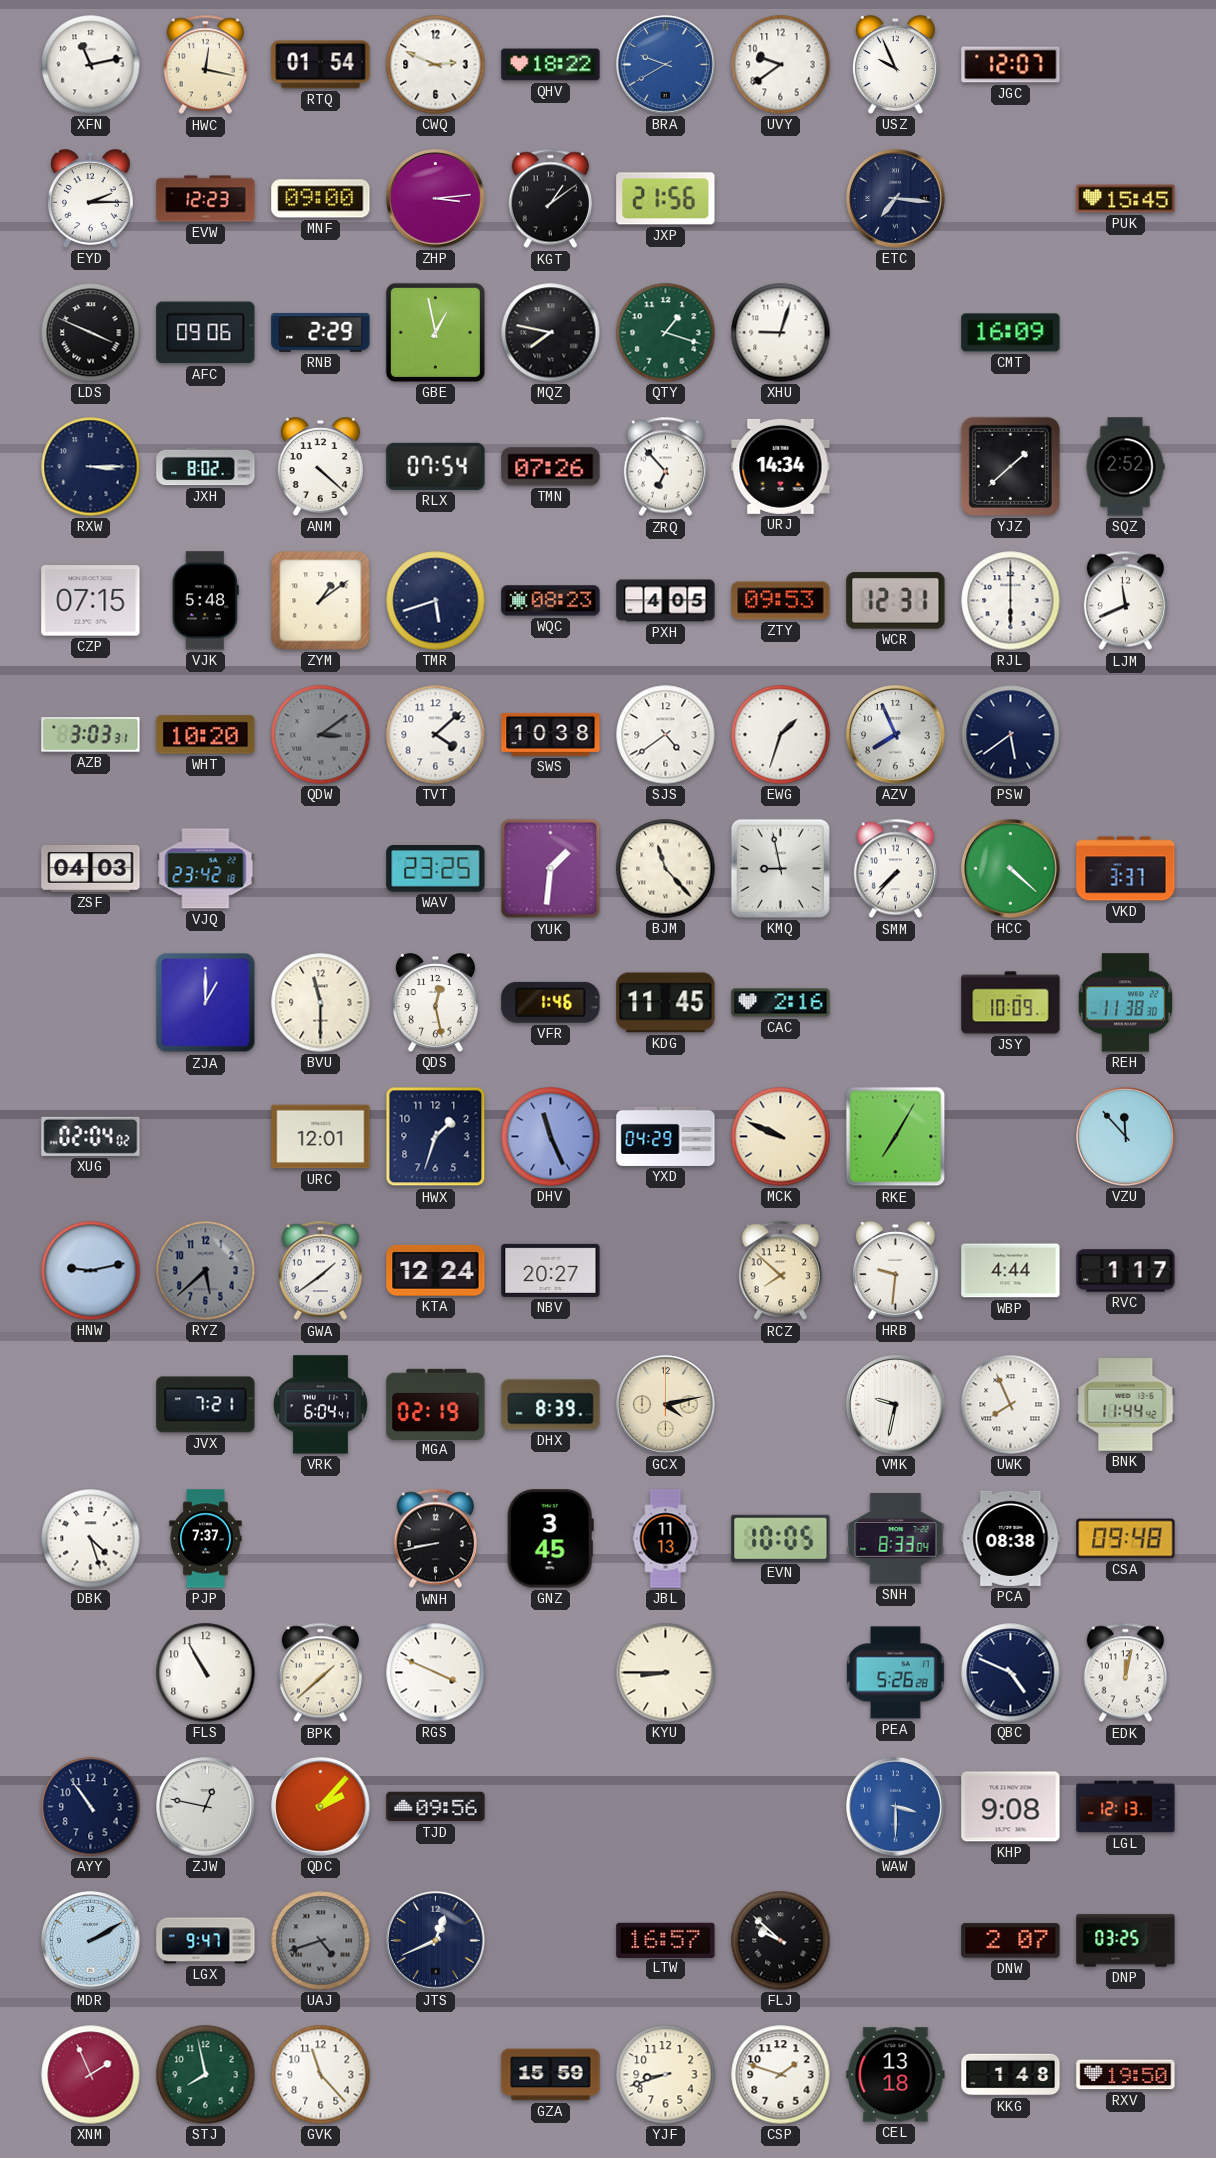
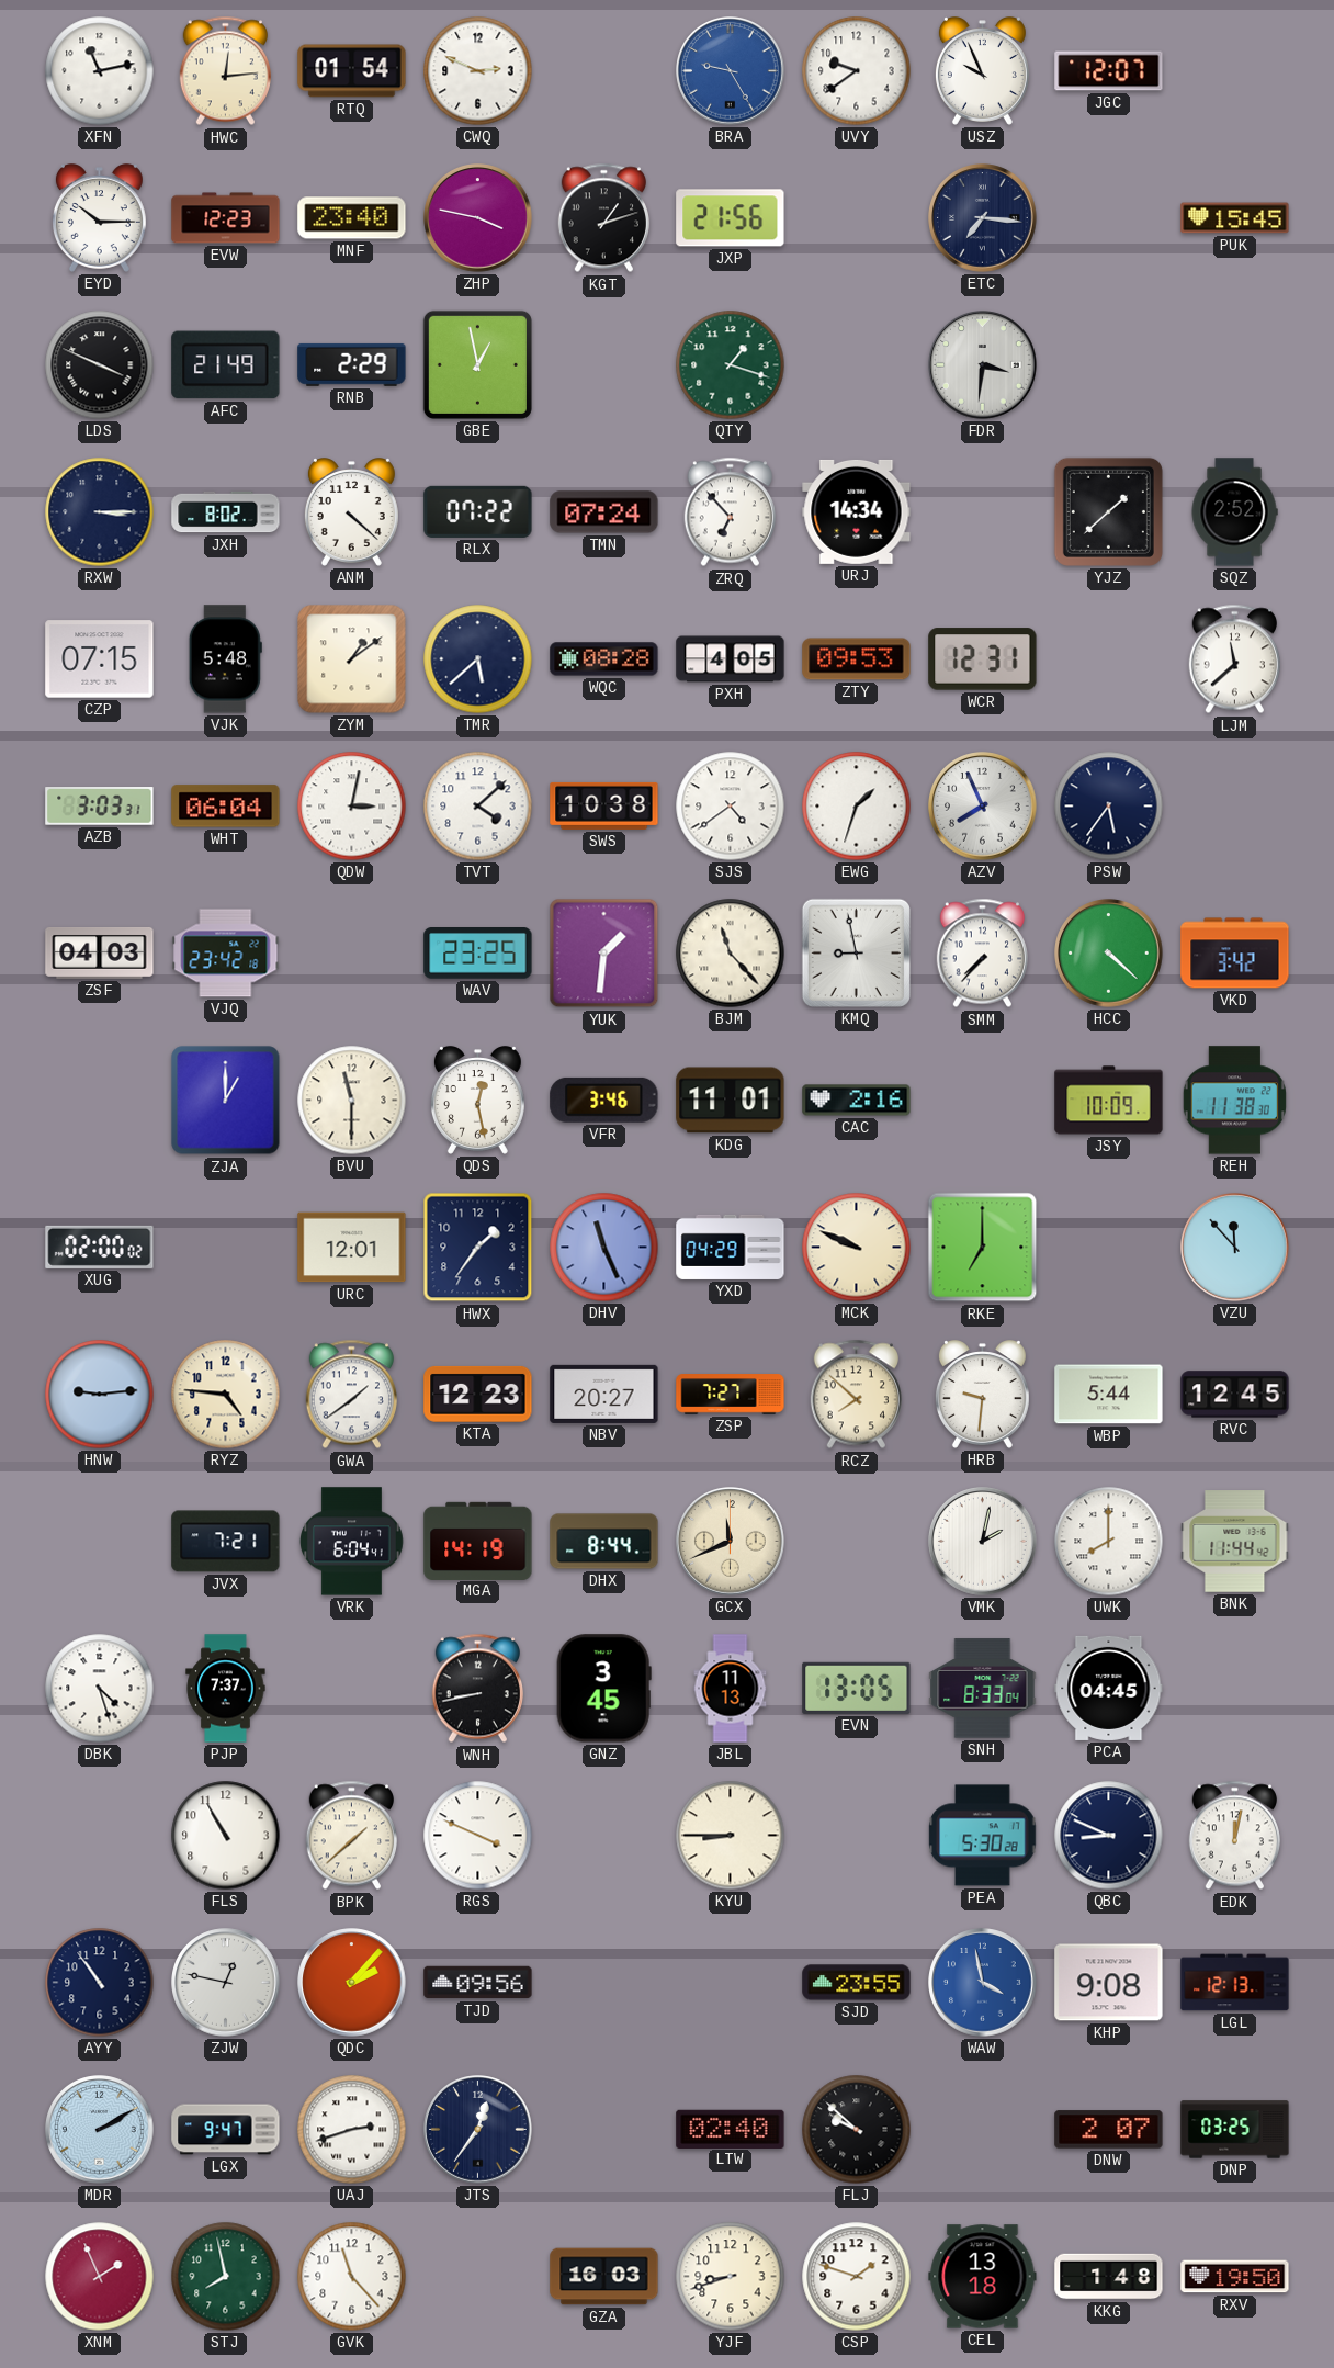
HWC: 12:17 -> 12:14 (225, 71)
QHV: 18:22 -> none (551, 65)
BRA: 9:40 -> 9:25 (731, 71)
EYD: 2:15 -> 10:15 (99, 218)
MNF: 09:00 -> 23:40 (352, 218)
ZHP: 3:14 -> 3:47 (478, 218)
KGT: 1:09 -> 1:12 (603, 218)
AFC: 09:06 -> 21:49 (226, 365)
MQZ: 7:47 -> none (551, 333)
XHU: 9:03 -> none (781, 333)
FDR: none -> 3:31 (983, 365)
CMT: 16:09 -> none (1011, 333)
RLX: 07:54 -> 07:22 (478, 511)
TMN: 07:26 -> 07:24 (604, 512)
TMR: 5:42 -> 5:38 (478, 659)
WQC: 08:23 -> 08:28 (604, 659)
RJL: 6:00 -> none (1011, 601)
LJM: 11:41 -> 11:38 (1234, 659)
WHT: 10:20 -> 06:04 (226, 807)
QDW: 3:09 -> 3:02 (352, 807)
QDW dial: grey -> white (352, 807)
PSW: 5:39 -> 5:36 (1109, 807)
VKD: 3:37 -> 3:42 (1235, 954)
VFR: 1:46 -> 3:46 (604, 1100)
KDG: 11:45 -> 11:01 (731, 1101)
XUG: 02:04 -> 02:00 (100, 1247)
HWX: 1:33 -> 1:36 (478, 1248)
RKE: 7:05 -> 7:00 (983, 1248)
HNW: 9:13 -> 9:14 (100, 1395)
RYZ: 5:38 -> 4:46 (226, 1395)
RYZ dial: grey -> cream (226, 1395)
KTA: 12:24 -> 12:23 (478, 1394)
ZSP: none -> 7:27 (731, 1395)
WBP: 4:44 -> 5:44 (1109, 1395)
RVC: 1:17 -> 12:45 (1235, 1395)
MGA: 02:19 -> 14:19 (478, 1541)
DHX: 8:39 -> 8:44 (604, 1542)
GCX: 4:13 -> 11:41 (731, 1542)
VMK: 9:32 -> 2:02 (983, 1542)
UWK: 7:56 -> 8:00 (1109, 1542)
EVN: 10:05 -> 13:05 (857, 1688)
PCA: 08:38 -> 04:45 (1109, 1688)
CSA: 09:48 -> none (1126, 1539)
PEA: 5:26 -> 5:30 (983, 1836)
QBC: 4:49 -> 8:49 (1109, 1836)
SJD: none -> 23:55 (857, 1983)
WAW: 3:30 -> 3:58 (983, 1983)
UAJ: 4:42 -> 2:42 (352, 2130)
UAJ dial: grey -> white (352, 2130)
JTS: 12:41 -> 12:36 (478, 2130)
LTW: 16:57 -> 02:40 (731, 2129)
GZA: 15:59 -> 16:03 (604, 2277)
